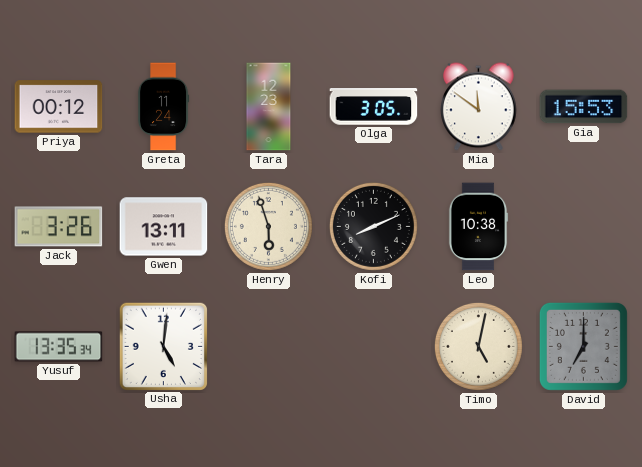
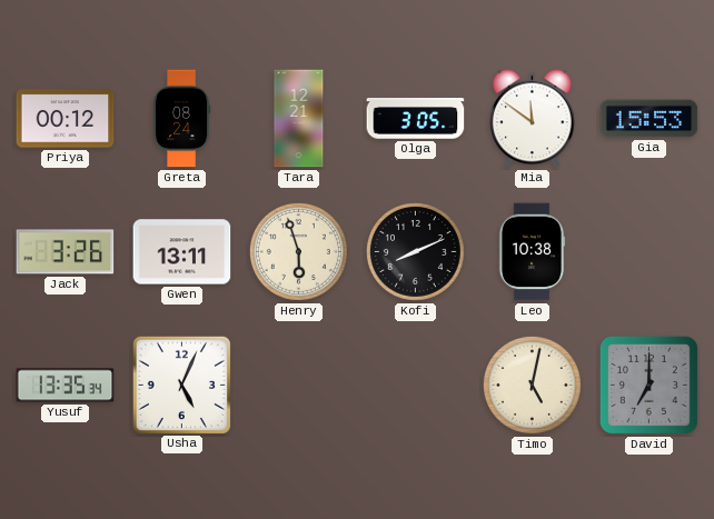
Greta: 11:24 -> 08:24 (181, 119)
Tara: 12:23 -> 12:21 (299, 119)
Usha: 5:01 -> 5:04 (181, 385)
